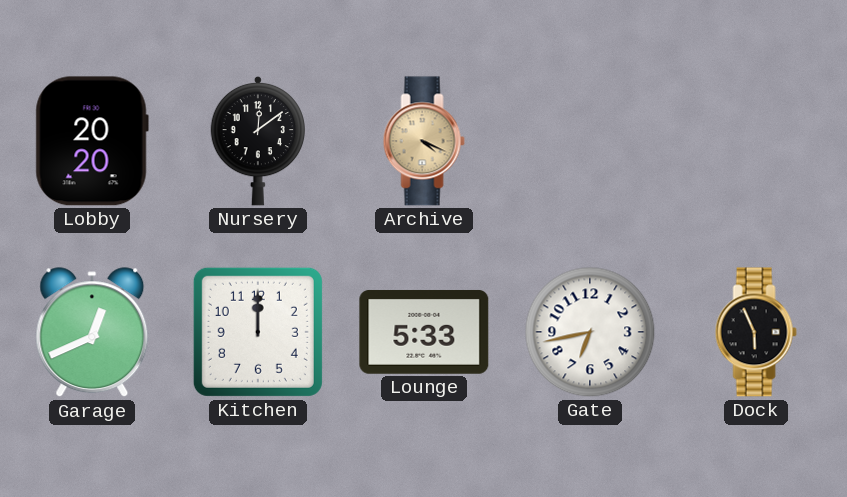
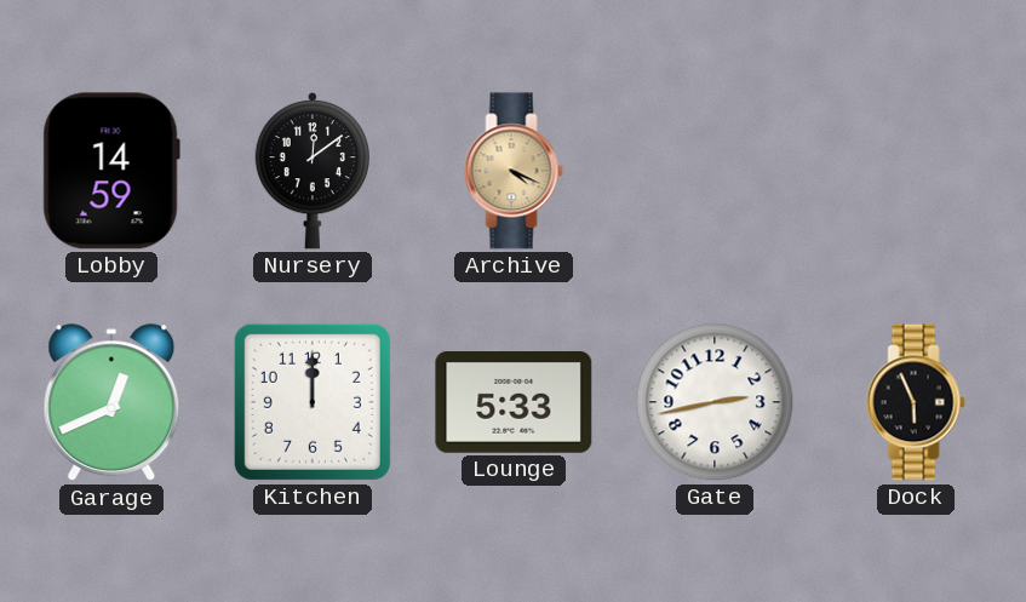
Lobby: 20:20 -> 14:59 (111, 171)
Gate: 6:43 -> 2:43 (715, 402)
